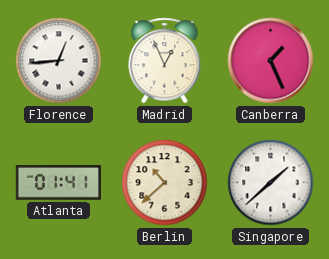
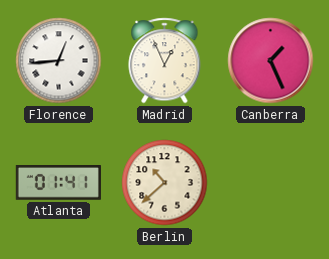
Singapore: 1:38 -> none (271, 183)
